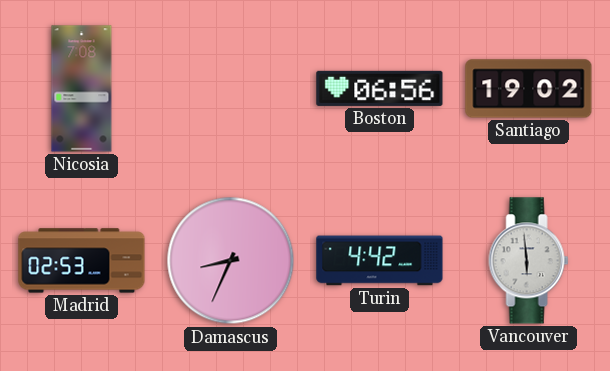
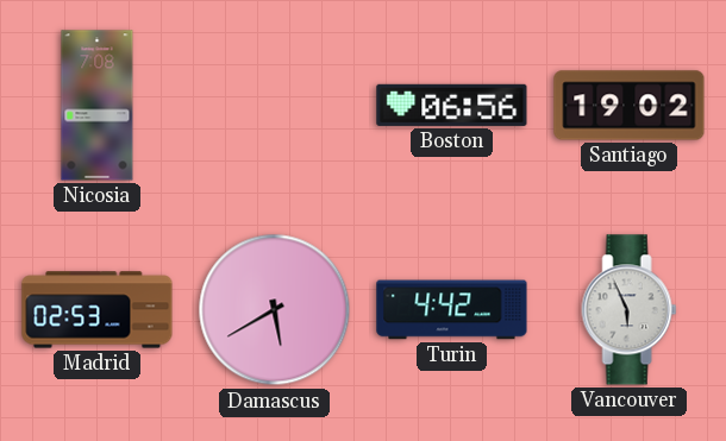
Damascus: 8:34 -> 5:40 (275, 310)
Vancouver: 5:59 -> 5:56 (630, 310)
